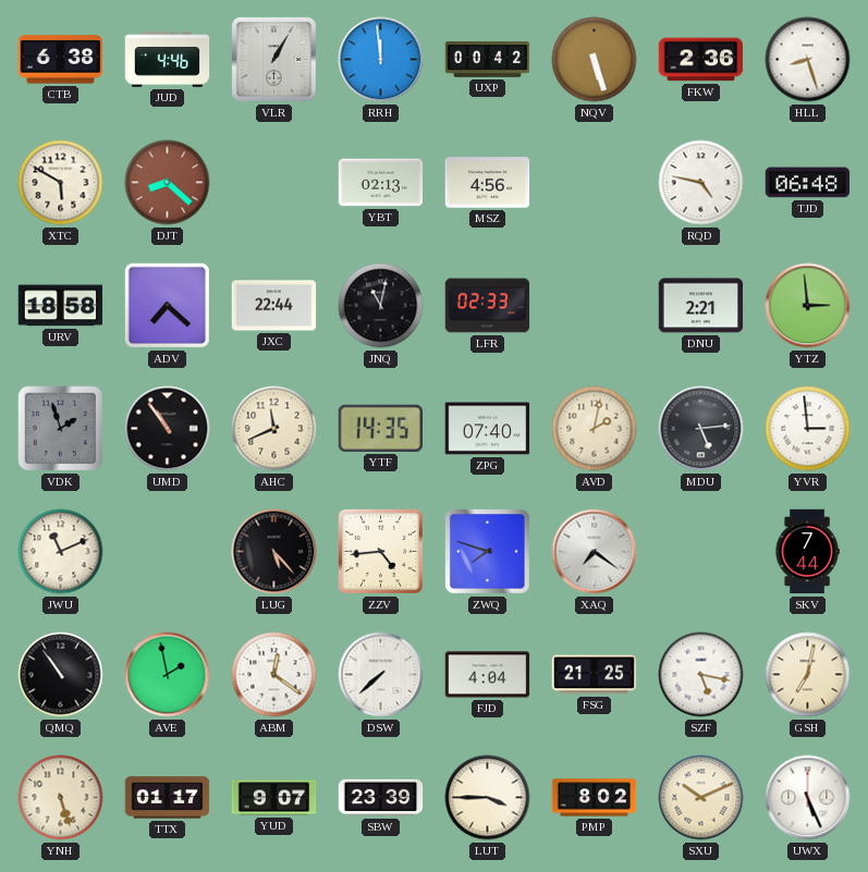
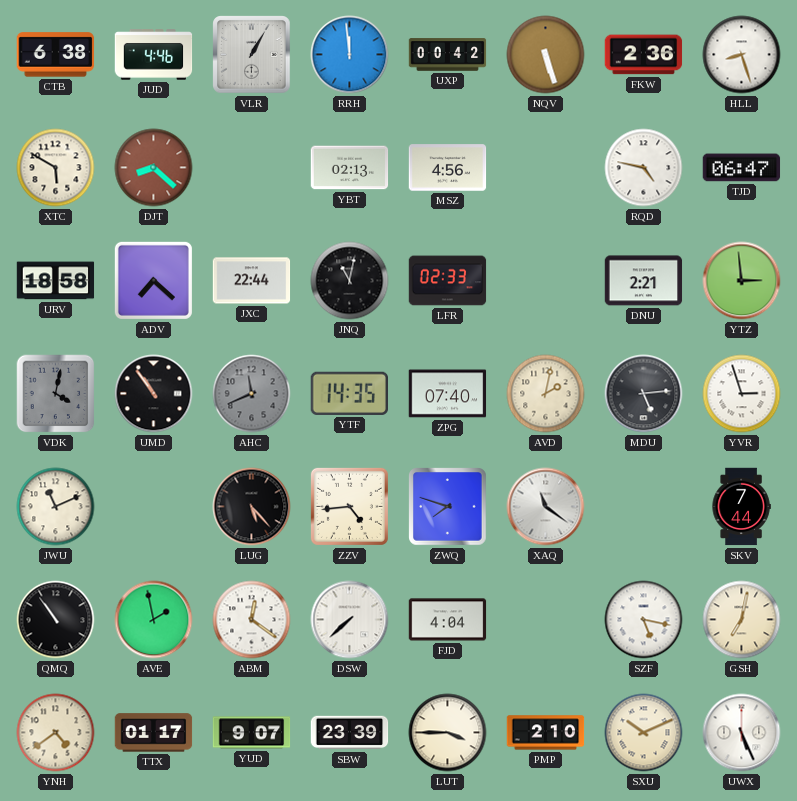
TJD: 06:48 -> 06:47 (742, 168)
VDK: 1:57 -> 4:02 (56, 394)
AHC dial: cream -> grey (252, 394)
YVR: 2:59 -> 2:57 (742, 394)
XAQ: 7:21 -> 11:21 (546, 507)
FSG: 21:25 -> none (595, 675)
YNH: 5:27 -> 4:39 (56, 733)
PMP: 8:02 -> 2:10 (546, 733)
